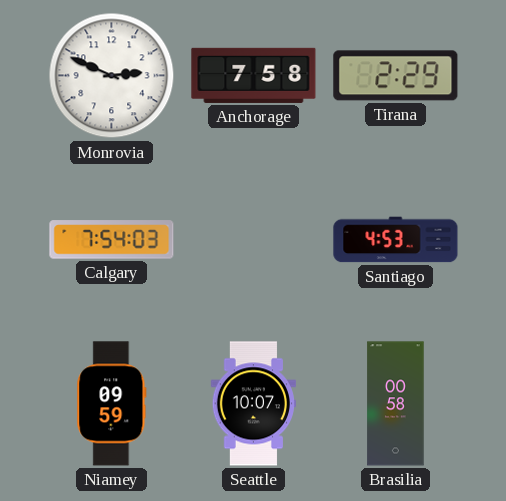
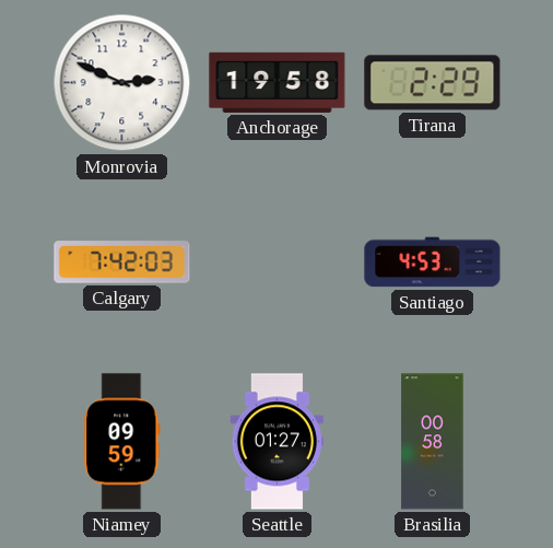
Anchorage: 7:58 -> 19:58 (278, 82)
Calgary: 7:54 -> 7:42 (122, 263)
Seattle: 10:07 -> 01:27 (276, 442)
